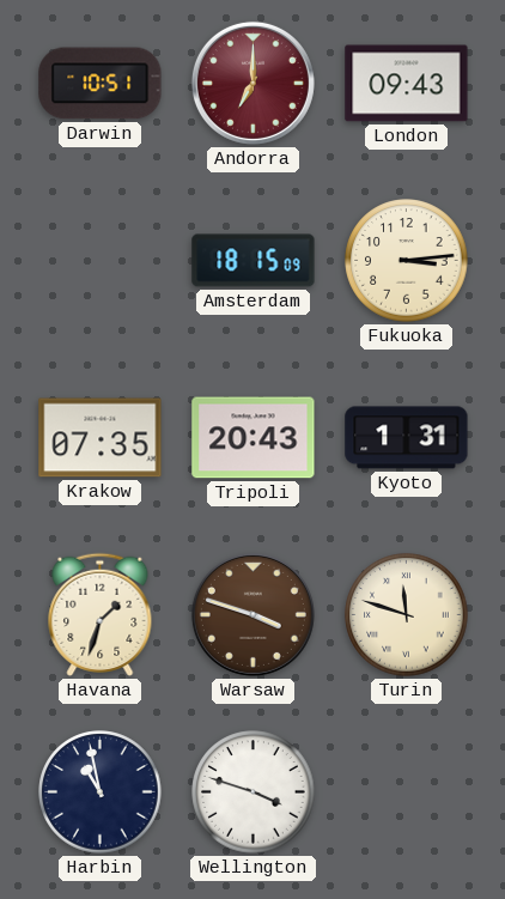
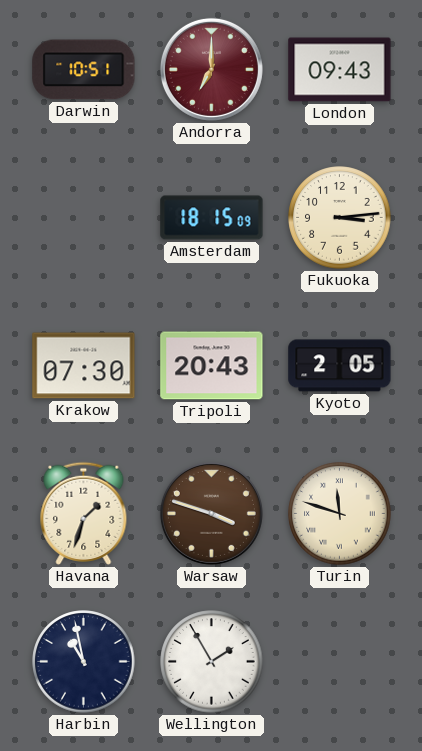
Krakow: 07:35 -> 07:30 (84, 366)
Kyoto: 1:31 -> 2:05 (340, 366)
Wellington: 3:48 -> 1:55 (212, 662)
